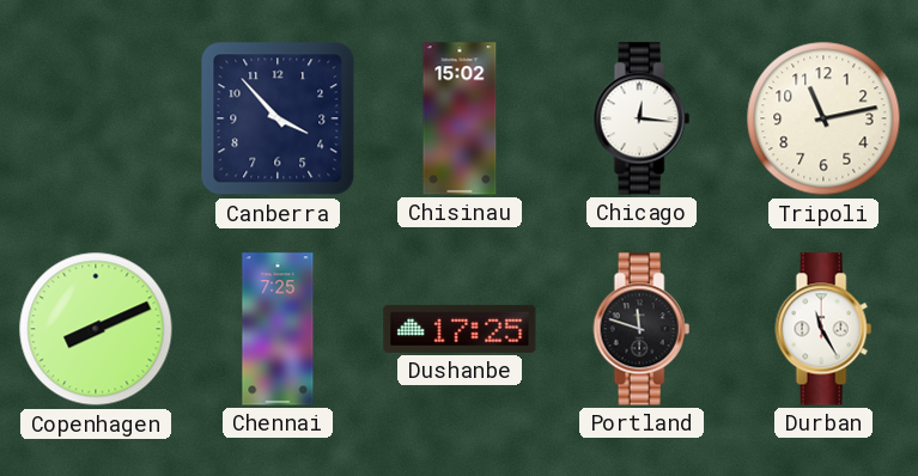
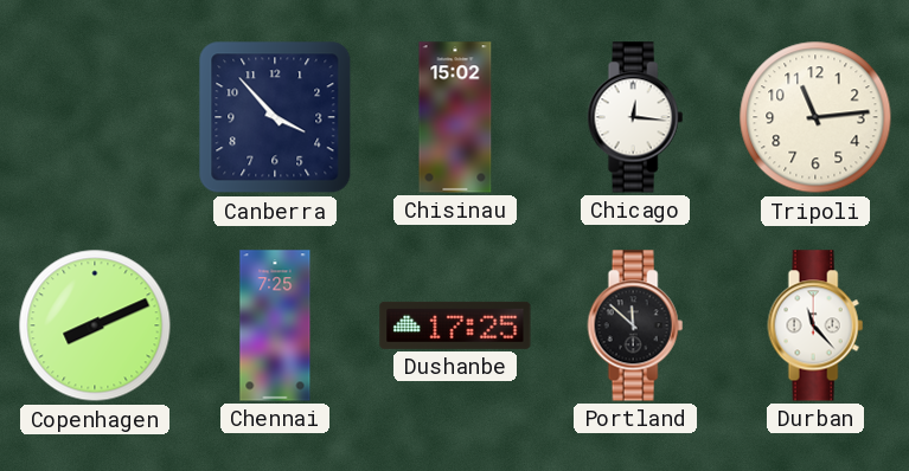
Tripoli: 11:13 -> 11:14 (815, 117)
Portland: 11:48 -> 11:52 (635, 325)
Durban: 11:25 -> 11:23 (815, 325)
